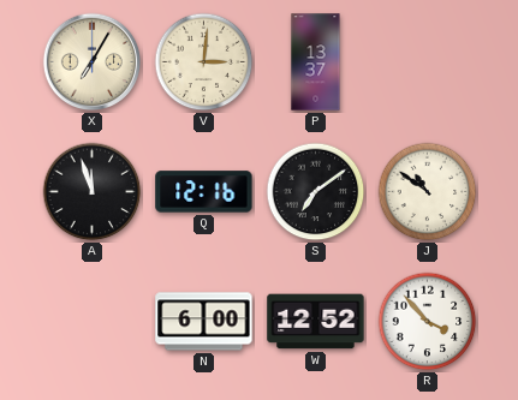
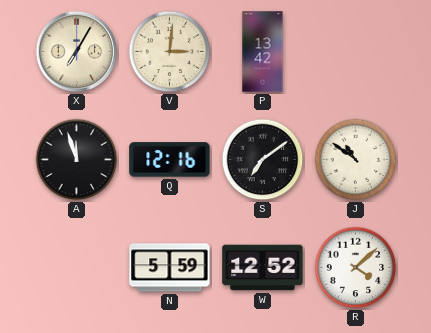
P: 13:37 -> 13:42 (263, 52)
N: 6:00 -> 5:59 (170, 268)
R: 3:53 -> 4:08 (356, 268)
